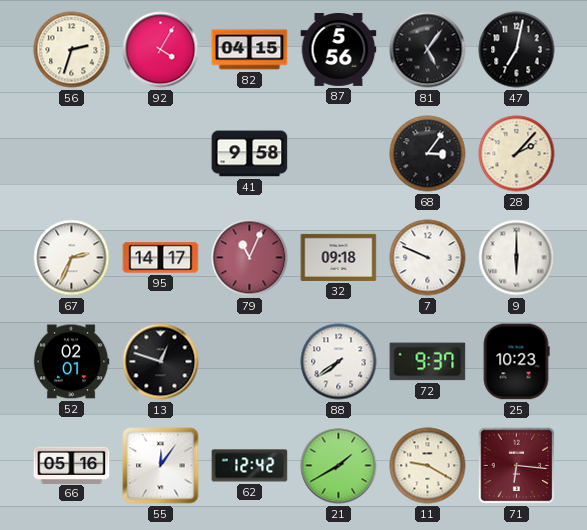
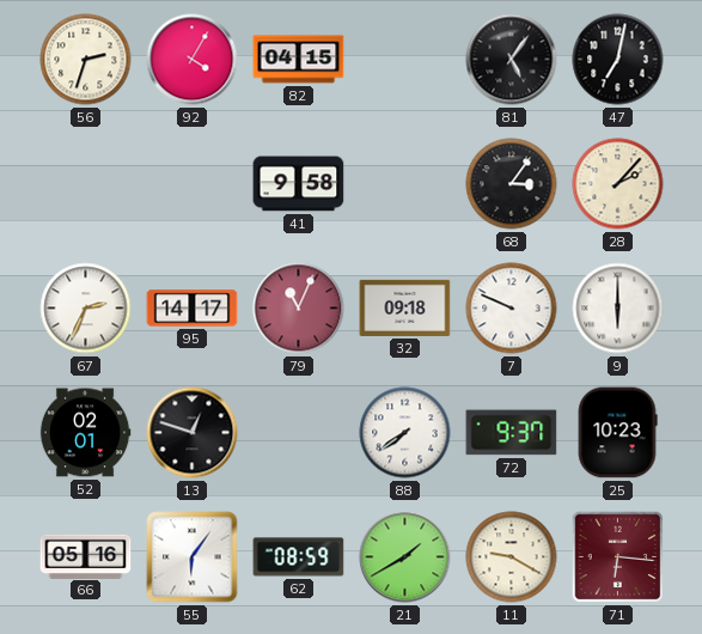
87: 5:56 -> none (339, 49)
55: 12:06 -> 6:06 (193, 557)
62: 12:42 -> 08:59 (299, 557)
